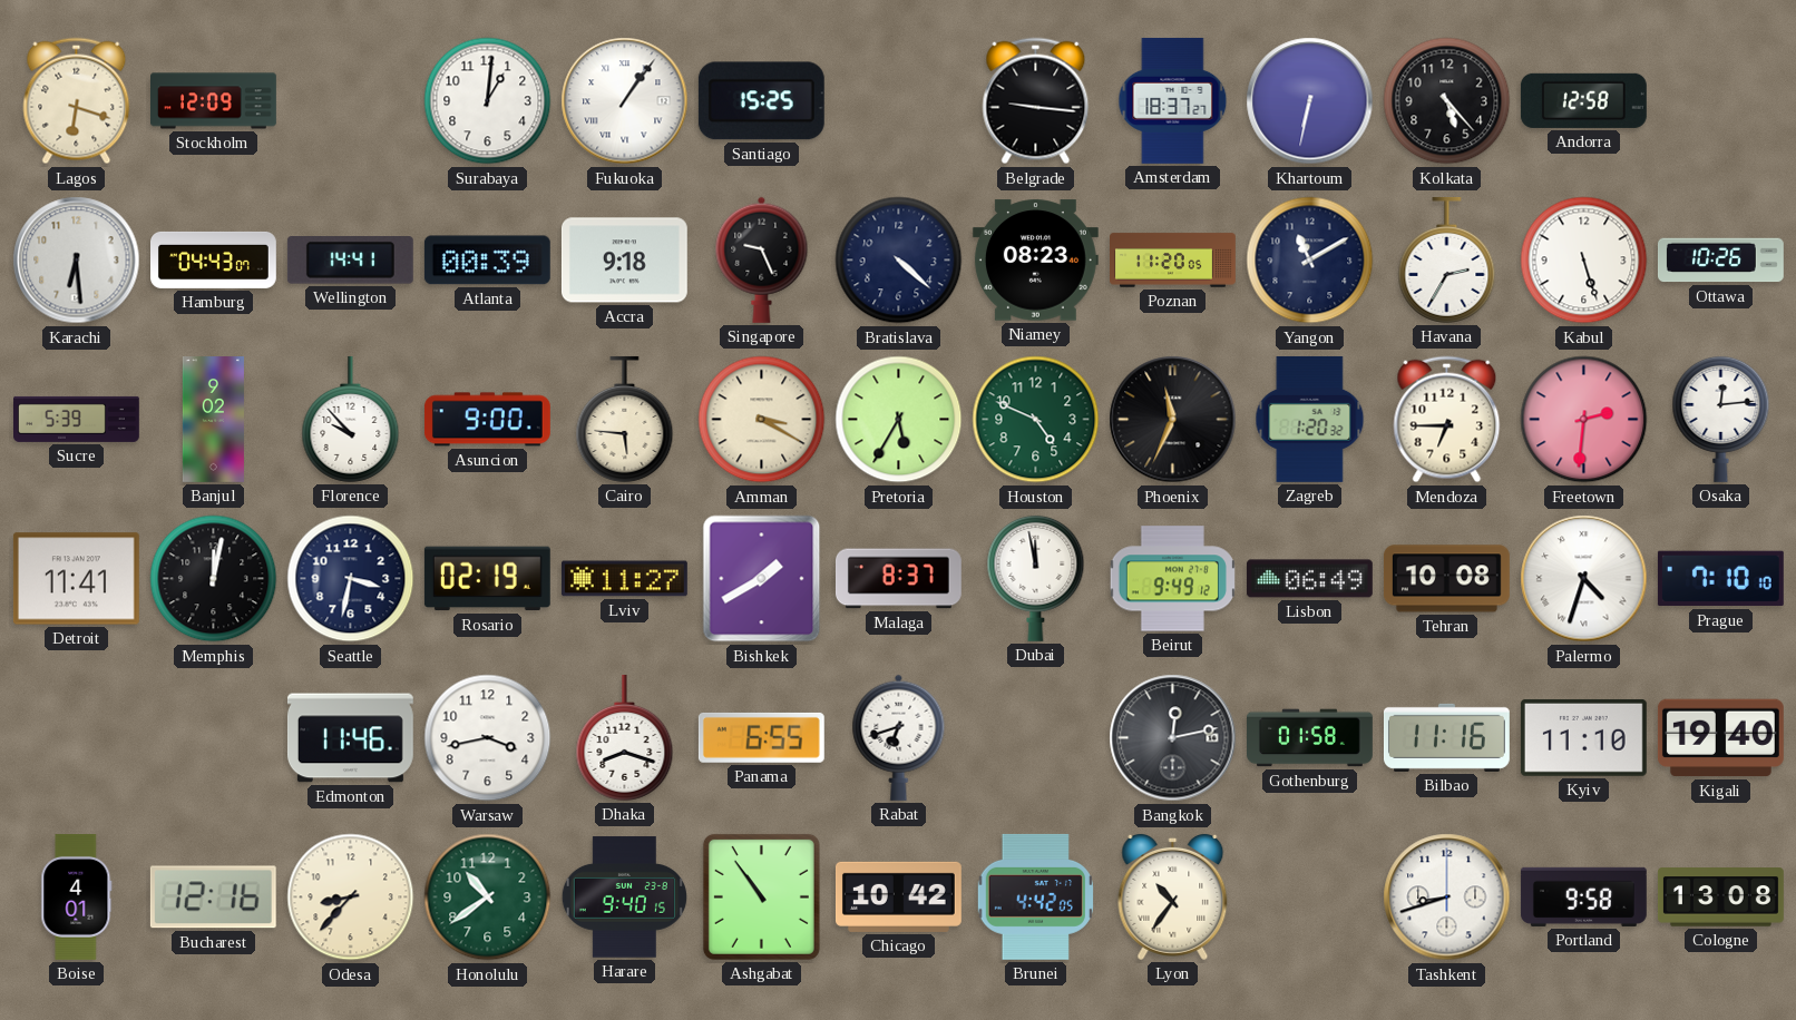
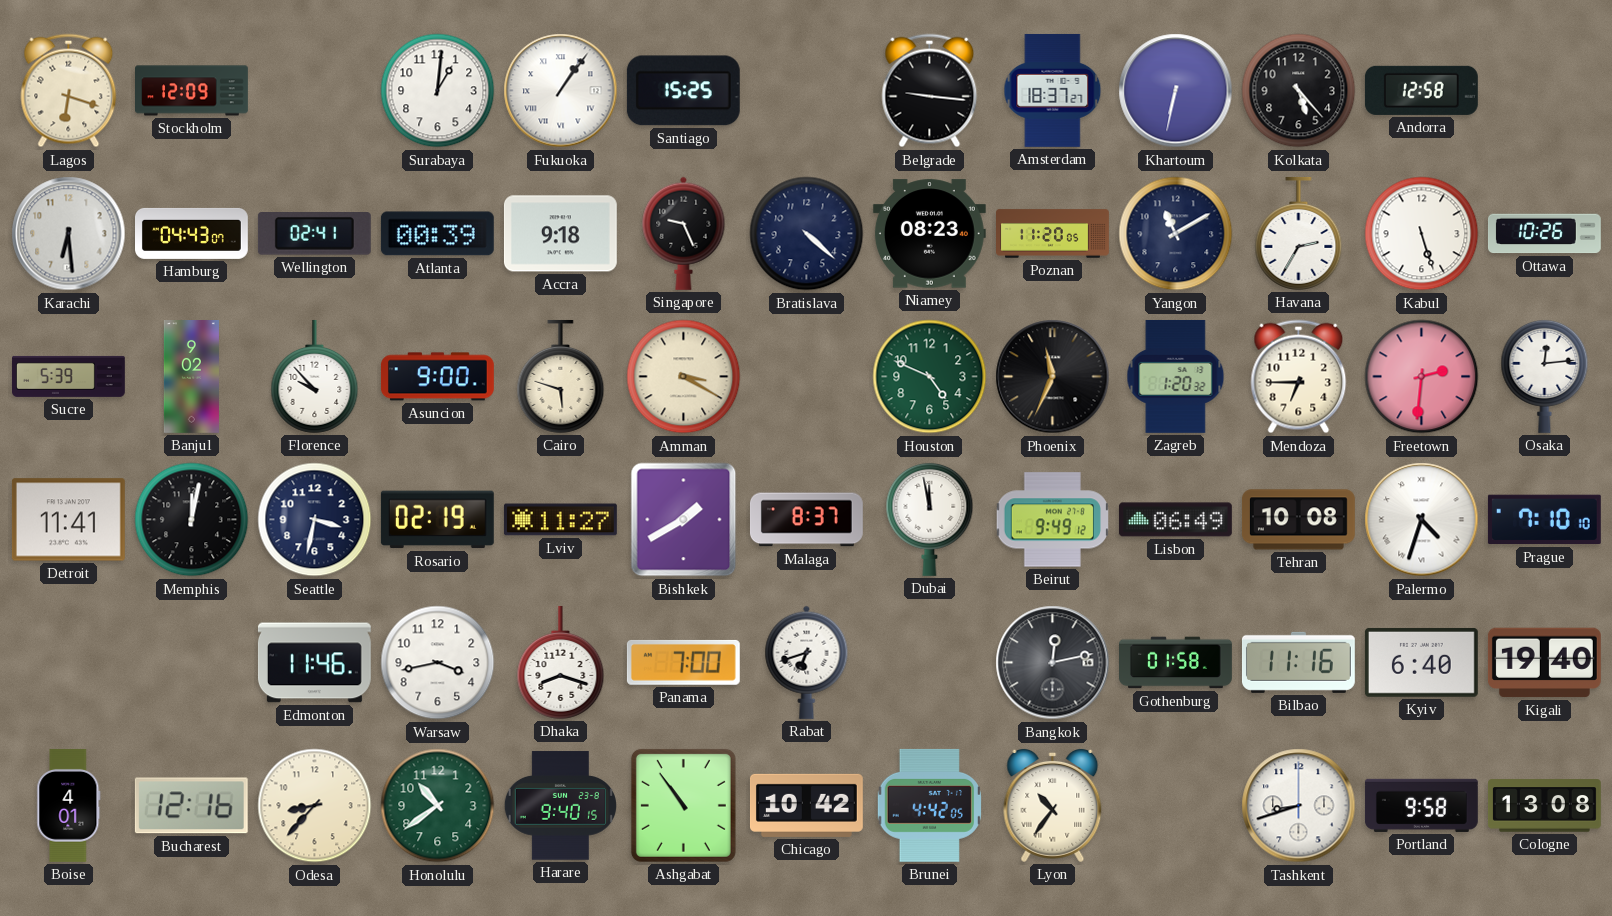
Wellington: 14:41 -> 02:41 (314, 234)
Cairo: 5:46 -> 5:48 (561, 376)
Pretoria: 5:35 -> none (899, 420)
Panama: 6:55 -> 7:00 (683, 662)
Kyiv: 11:10 -> 6:40 (1421, 662)
